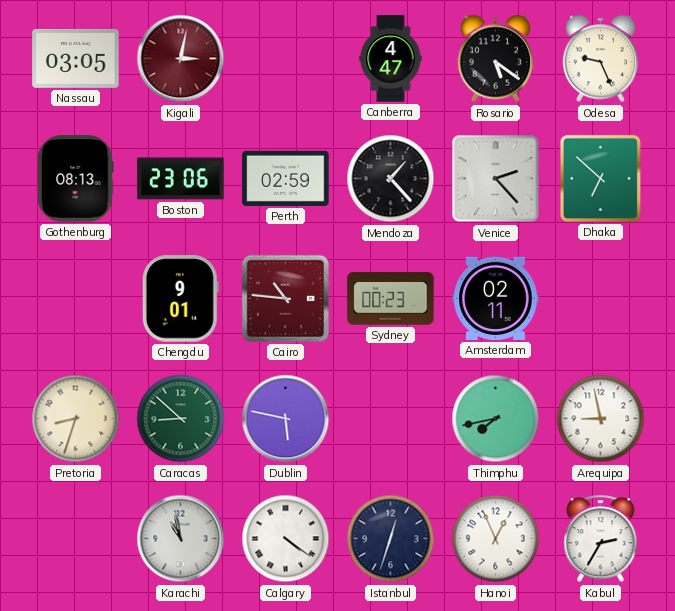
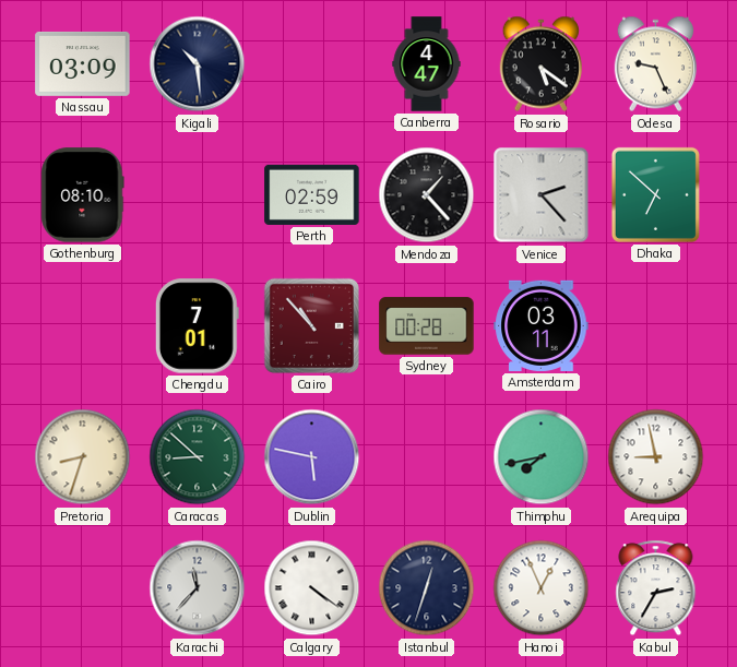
Nassau: 03:05 -> 03:09 (83, 63)
Kigali: 3:02 -> 10:29 (198, 64)
Kigali dial: burgundy -> navy (198, 64)
Gothenburg: 08:13 -> 08:10 (83, 195)
Boston: 23:06 -> none (181, 179)
Chengdu: 9:01 -> 7:01 (197, 326)
Cairo: 10:46 -> 10:53 (311, 325)
Sydney: 00:23 -> 00:28 (427, 326)
Amsterdam: 02:11 -> 03:11 (542, 325)
Karachi: 10:58 -> 11:37 (198, 588)
